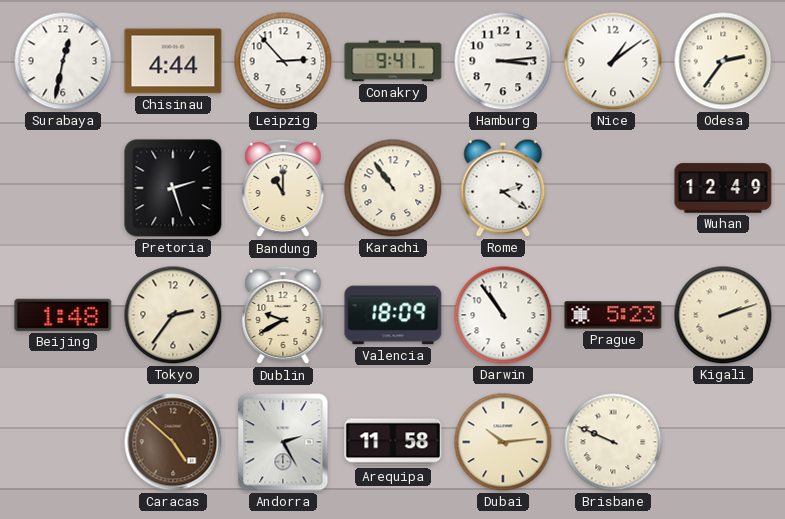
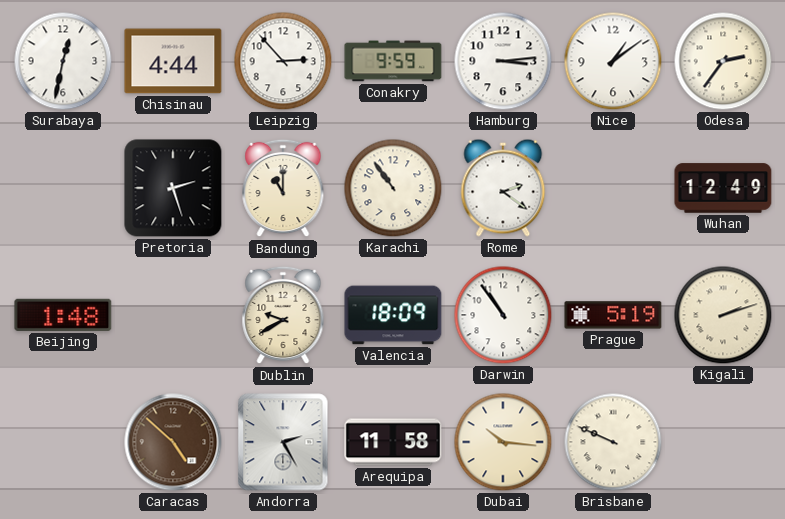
Conakry: 9:41 -> 9:59 (393, 61)
Tokyo: 2:36 -> none (173, 315)
Prague: 5:23 -> 5:19 (613, 315)
Dubai: 10:14 -> 10:16 (503, 442)
